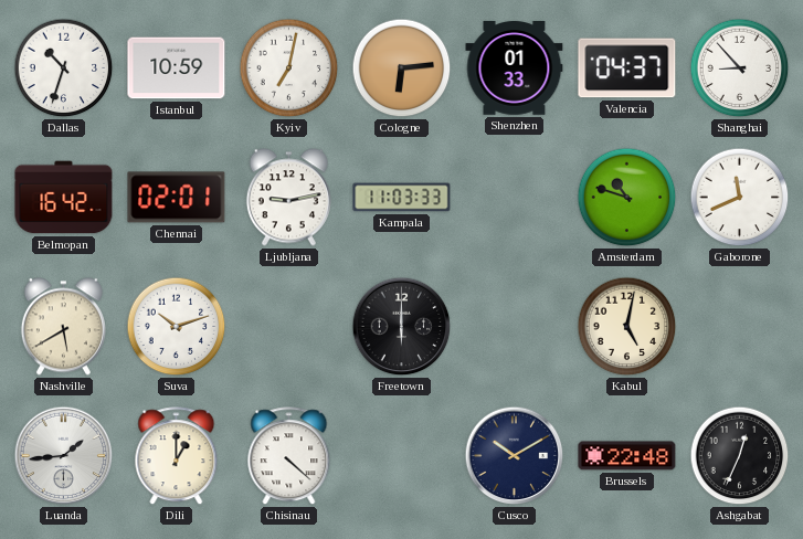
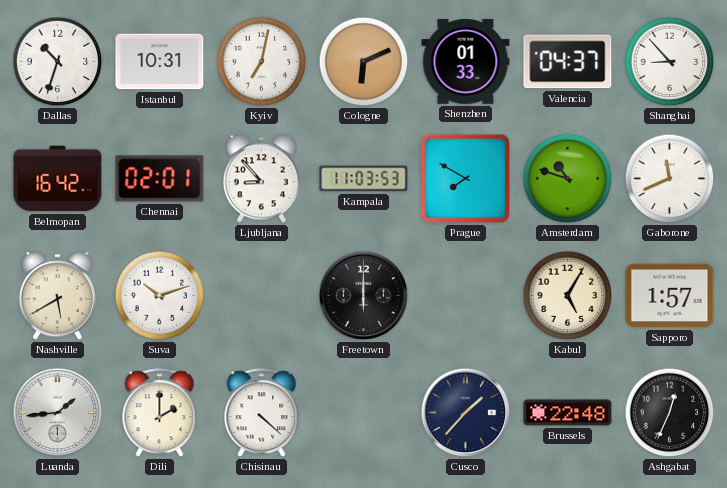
Istanbul: 10:59 -> 10:31 (160, 62)
Cologne: 6:14 -> 6:11 (364, 62)
Ljubljana: 9:13 -> 8:53 (261, 179)
Kampala: 11:03:33 -> 11:03:53 (364, 179)
Prague: none -> 7:50 (465, 178)
Kabul: 5:02 -> 5:05 (568, 296)
Sapporo: none -> 1:57 (670, 296)
Dili: 1:00 -> 2:00 (160, 413)
Cusco: 10:10 -> 1:37 (466, 413)
